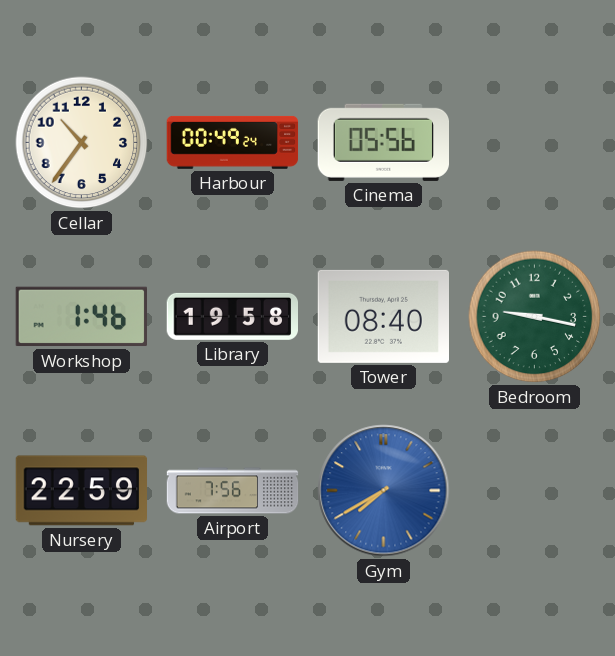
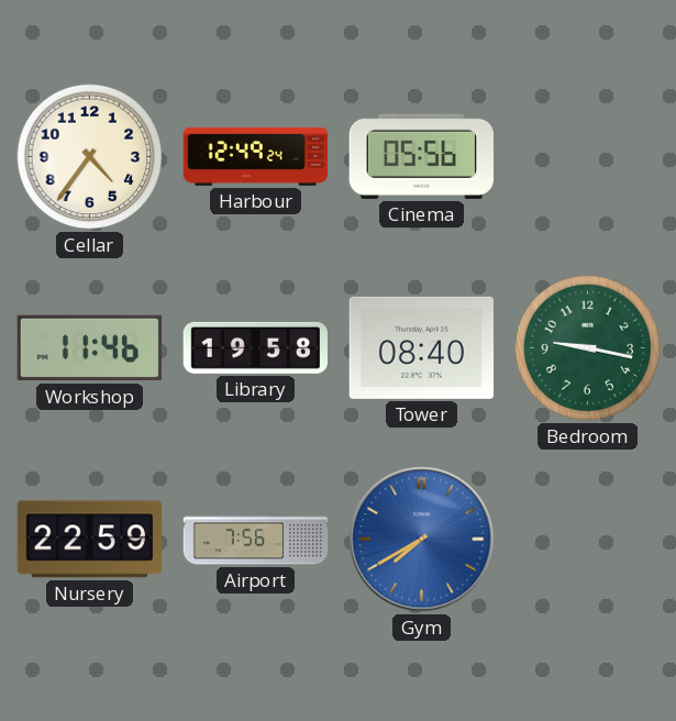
Cellar: 10:36 -> 4:36 (90, 157)
Harbour: 00:49 -> 12:49 (256, 156)
Workshop: 1:46 -> 11:46 (89, 348)
